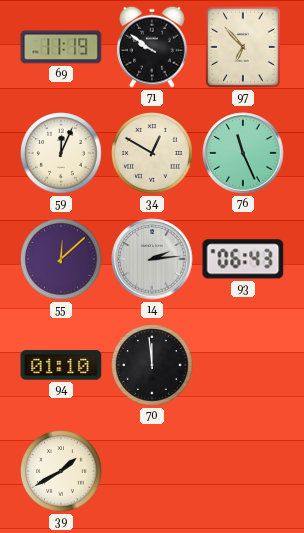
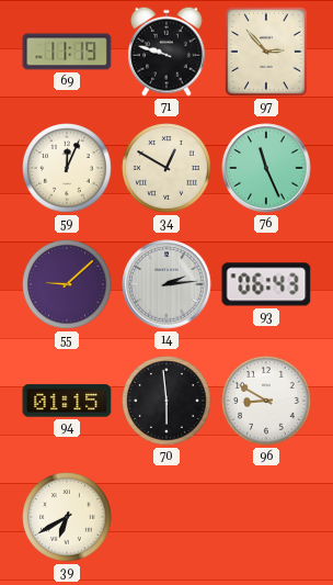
71: 9:51 -> 9:48 (168, 52)
97: 6:53 -> 2:53 (266, 52)
55: 12:08 -> 9:08 (67, 284)
94: 01:10 -> 01:15 (67, 401)
70: 11:59 -> 5:59 (166, 401)
96: none -> 8:50 (266, 401)
39: 1:40 -> 6:40 (67, 517)
